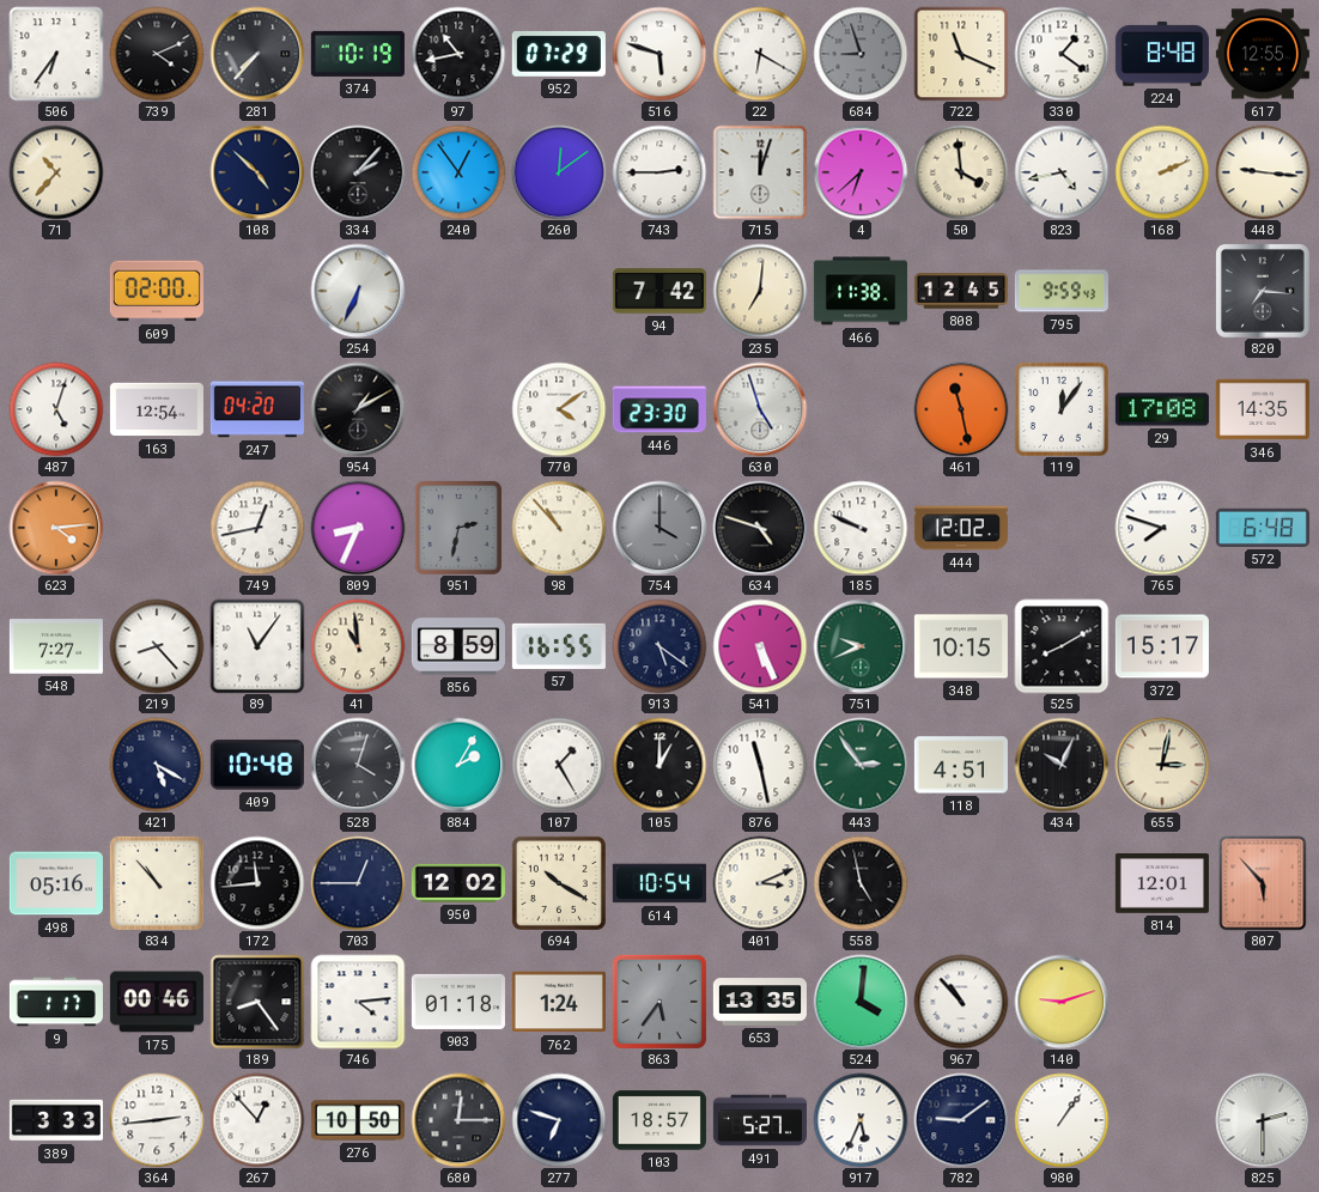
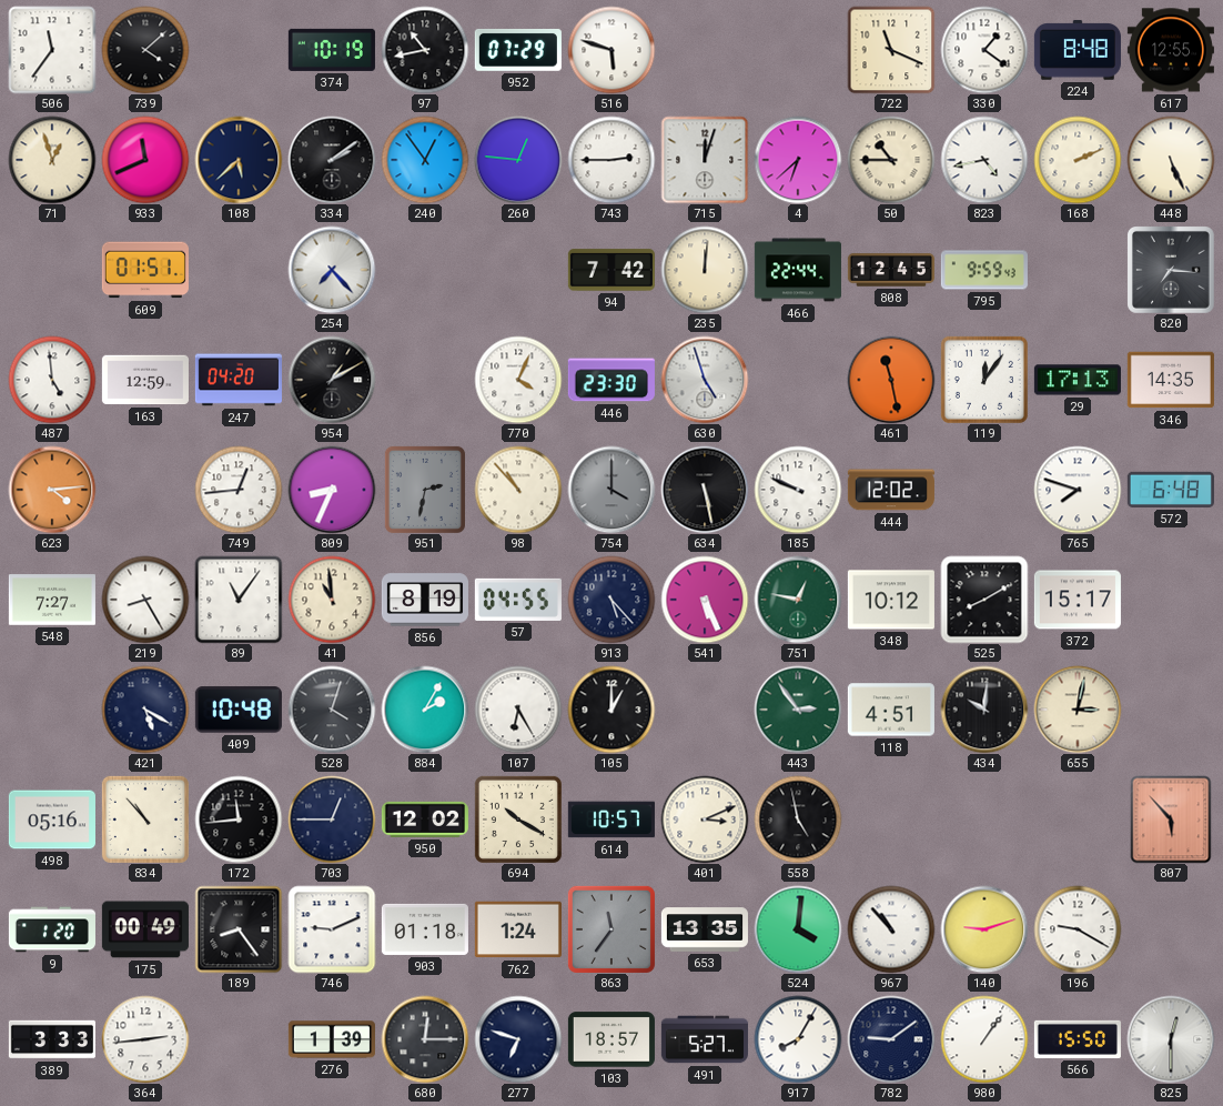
506: 6:36 -> 11:36 (52, 50)
739: 4:11 -> 4:08 (145, 50)
281: 7:37 -> none (257, 54)
22: 6:20 -> none (760, 54)
684: 8:57 -> none (861, 54)
71: 10:37 -> 12:57 (52, 160)
933: none -> 11:41 (145, 160)
108: 4:52 -> 5:38 (239, 160)
334: 2:07 -> 2:09 (332, 160)
260: 12:09 -> 12:46 (518, 160)
50: 3:59 -> 10:45 (891, 160)
448: 9:16 -> 5:26 (1171, 160)
609: 02:00 -> 01:51 (145, 270)
254: 6:34 -> 7:23 (332, 270)
235: 7:01 -> 12:01 (705, 270)
466: 11:38 -> 22:44 (798, 270)
487: 5:03 -> 4:59 (52, 380)
163: 12:54 -> 12:59 (145, 380)
770: 4:09 -> 4:04 (518, 380)
29: 17:08 -> 17:13 (1078, 380)
749: 12:43 -> 12:44 (239, 490)
634: 4:48 -> 5:28 (705, 490)
219: 8:23 -> 8:25 (145, 600)
856: 8:59 -> 8:19 (425, 600)
57: 16:55 -> 04:55 (518, 600)
913: 5:21 -> 5:23 (611, 600)
751: 9:41 -> 12:47 (798, 600)
348: 10:15 -> 10:12 (891, 600)
107: 1:25 -> 6:25 (518, 710)
876: 11:28 -> none (760, 765)
434: 10:04 -> 10:01 (984, 710)
614: 10:54 -> 10:57 (611, 820)
814: 12:01 -> none (1162, 884)
9: 1:17 -> 1:20 (52, 929)
175: 00:46 -> 00:49 (145, 929)
746: 4:14 -> 9:11 (332, 929)
863: 5:36 -> 11:36 (611, 929)
196: none -> 9:20 (1078, 929)
267: 12:53 -> none (257, 1120)
276: 10:50 -> 1:39 (332, 1039)
917: 5:34 -> 8:05 (798, 1039)
566: none -> 15:50 (1078, 1039)
825: 2:30 -> 12:30 (1171, 1039)
